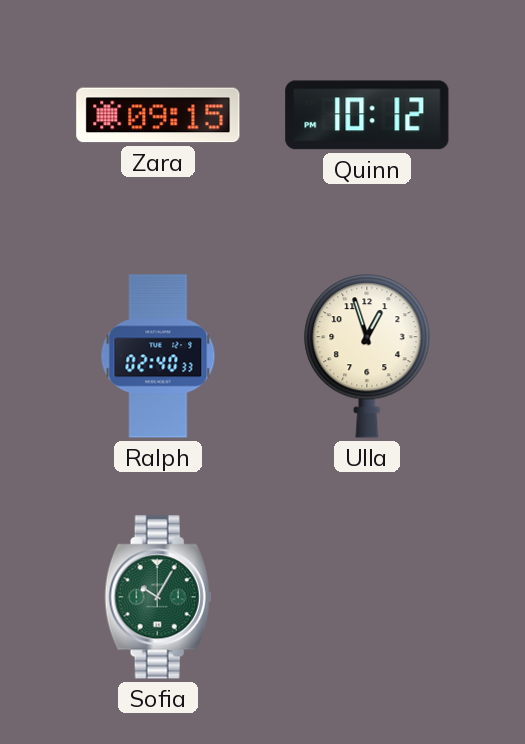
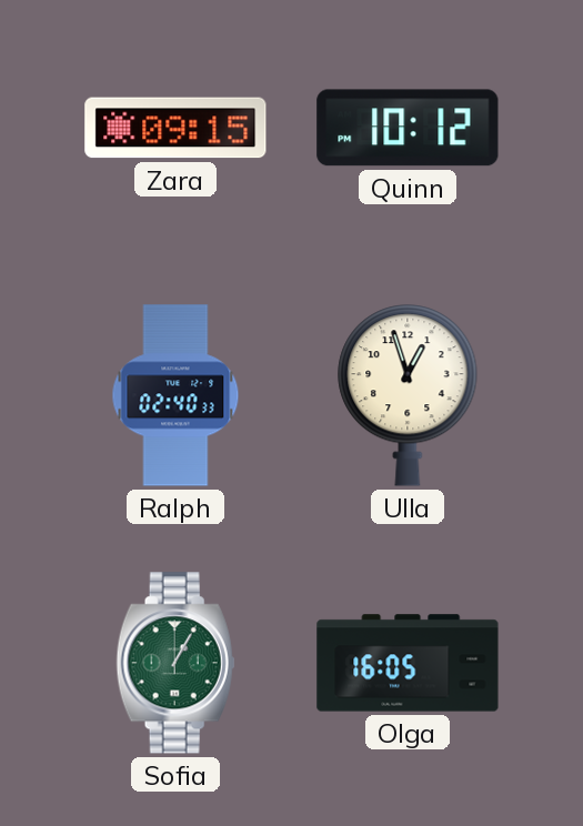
Sofia: 10:05 -> 1:05 (175, 663)
Olga: none -> 16:05 (408, 663)
